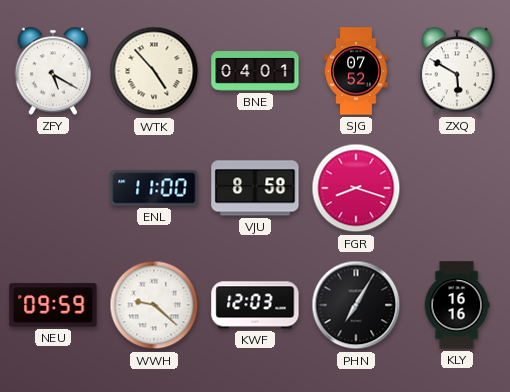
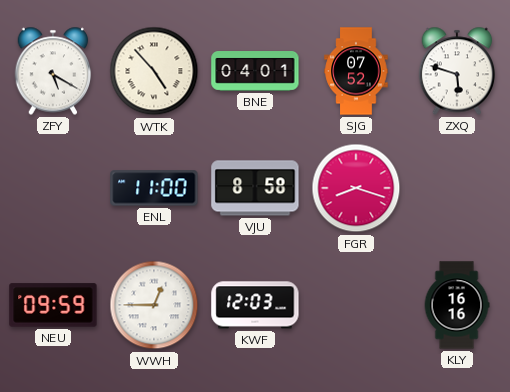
ZXQ: 5:50 -> 5:48 (457, 71)
WWH: 9:22 -> 12:45 (154, 305)
PHN: 7:05 -> none (356, 305)
